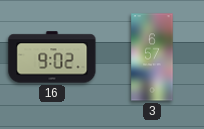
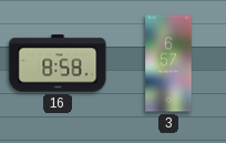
16: 9:02 -> 8:58 (58, 63)
